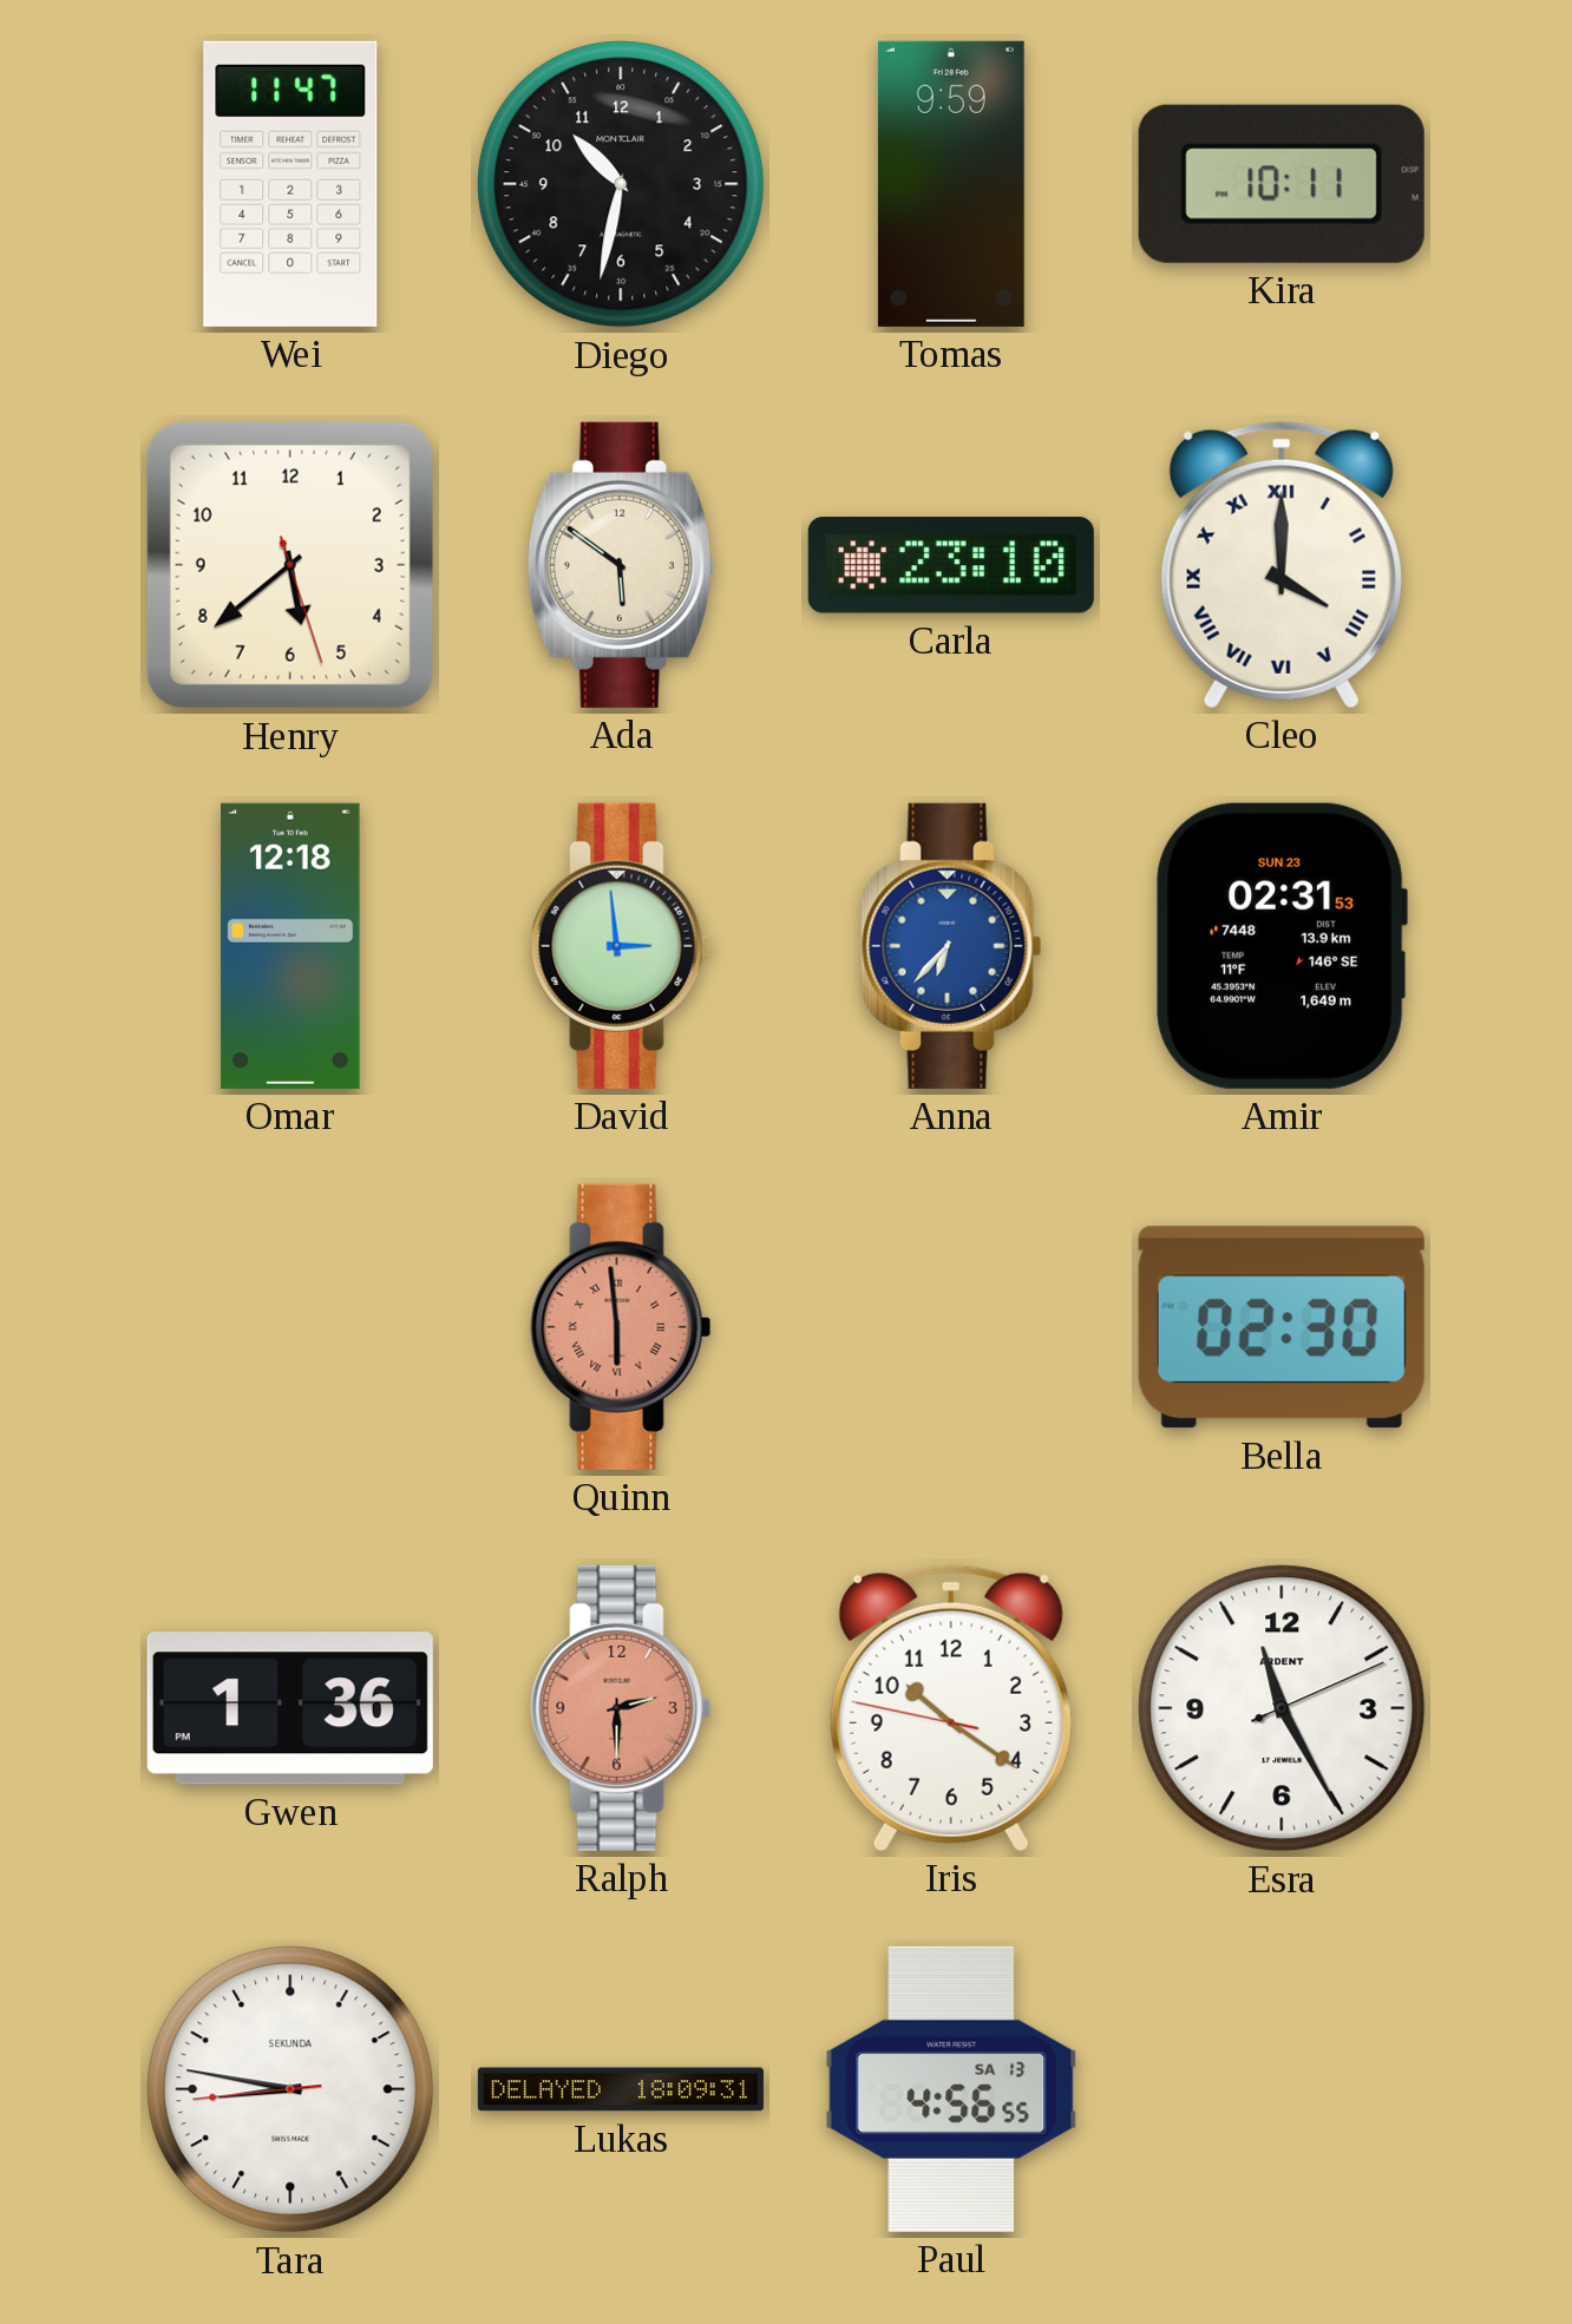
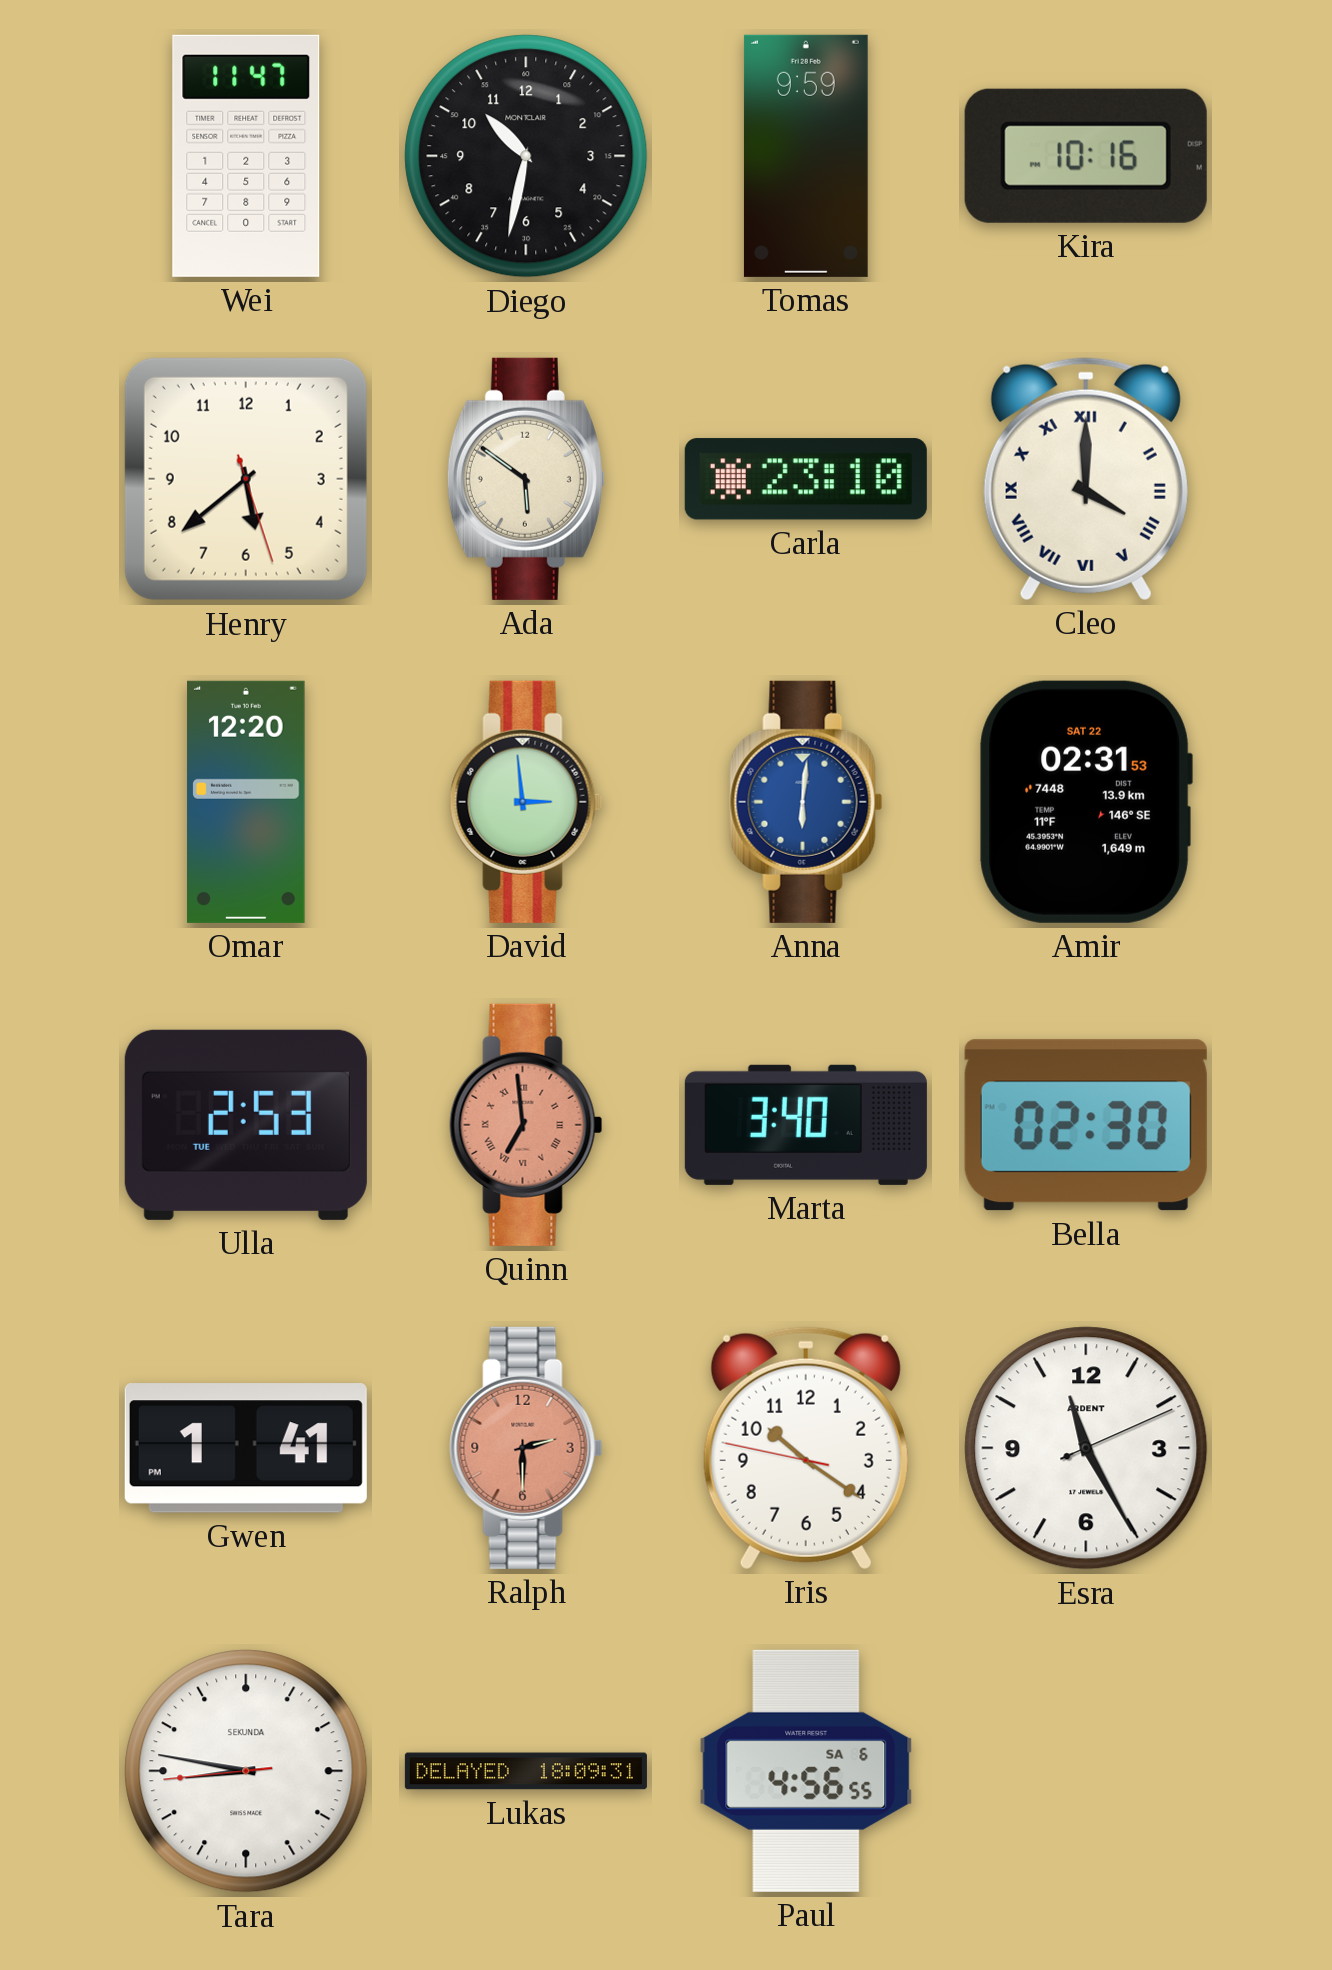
Kira: 10:11 -> 10:16 (1086, 156)
Omar: 12:18 -> 12:20 (246, 802)
Anna: 6:37 -> 6:01 (806, 802)
Amir date: SUN 23 -> SAT 22 (1086, 802)
Ulla: none -> 2:53 (246, 1125)
Quinn: 5:59 -> 6:59 (526, 1125)
Marta: none -> 3:40 (806, 1125)
Gwen: 1:36 -> 1:41 (246, 1448)
Paul date: SA 13 -> SA 6 (806, 1771)
